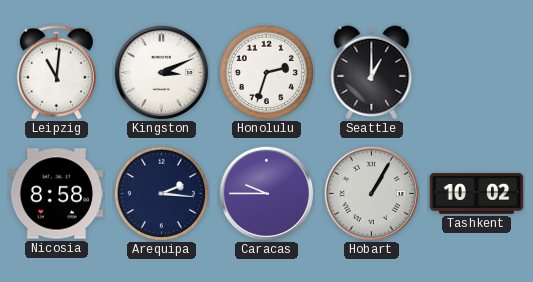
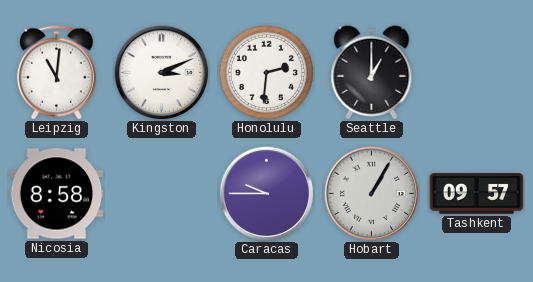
Honolulu: 2:33 -> 2:31 (266, 72)
Arequipa: 2:16 -> none (161, 193)
Tashkent: 10:02 -> 09:57 (477, 194)
